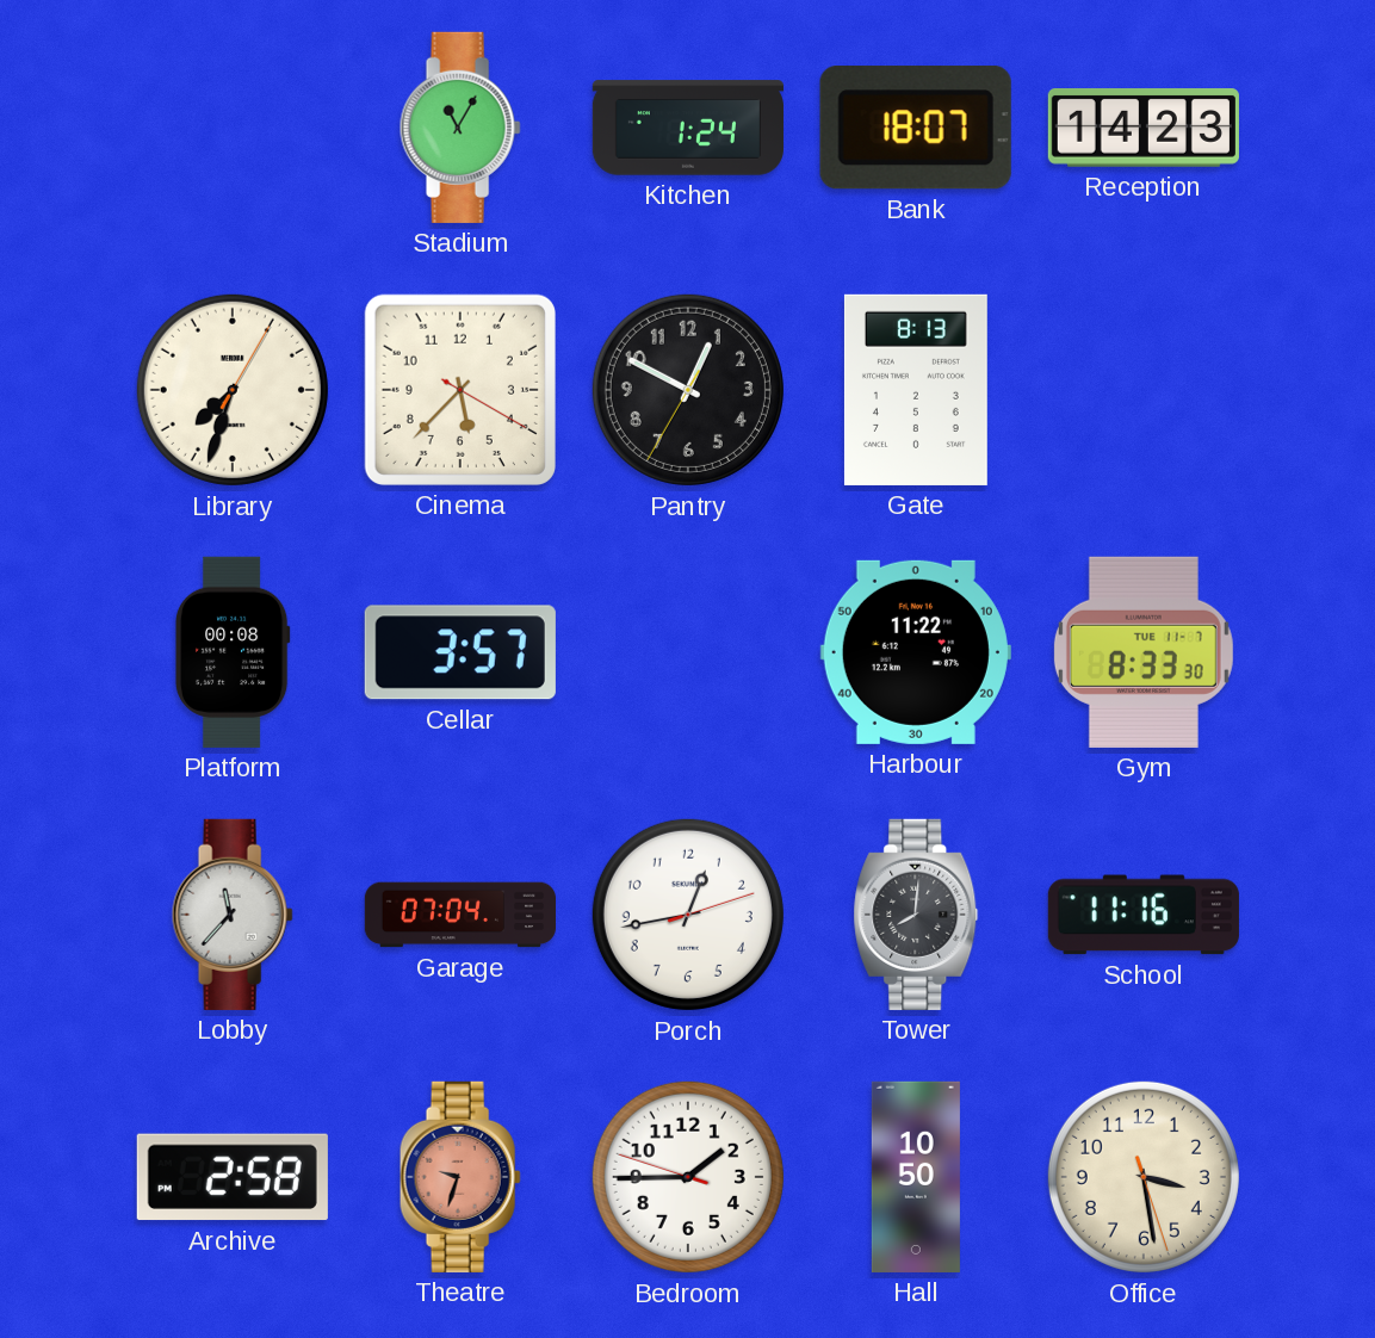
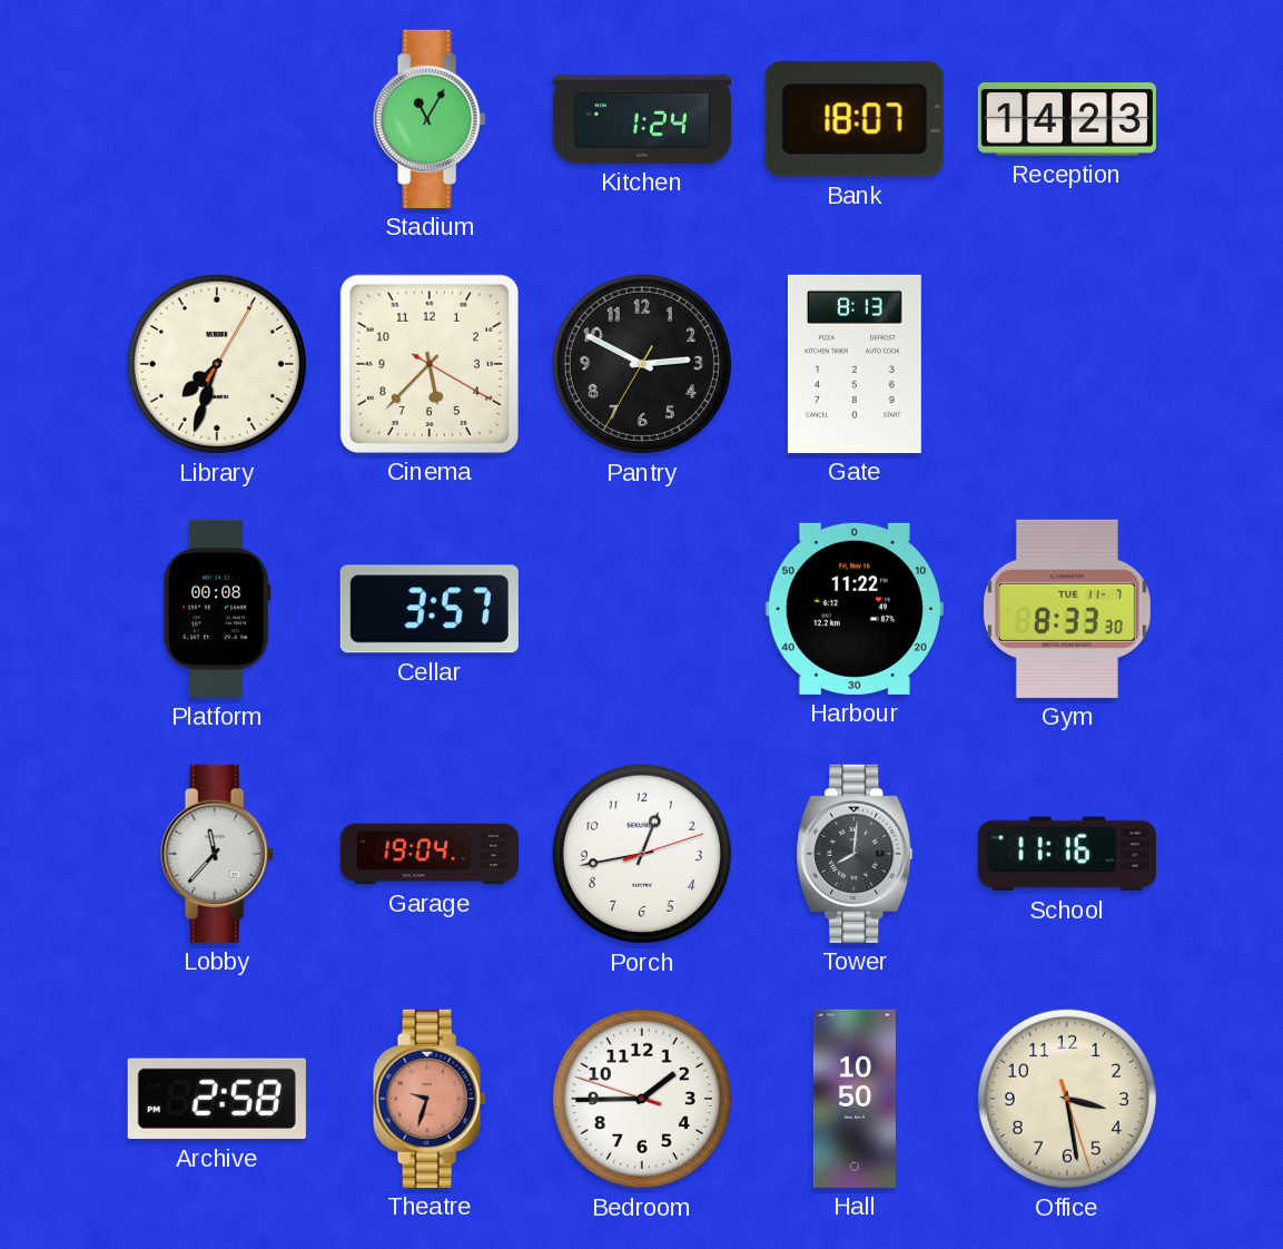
Pantry: 12:49 -> 2:49 (642, 364)
Garage: 07:04 -> 19:04 (428, 854)
